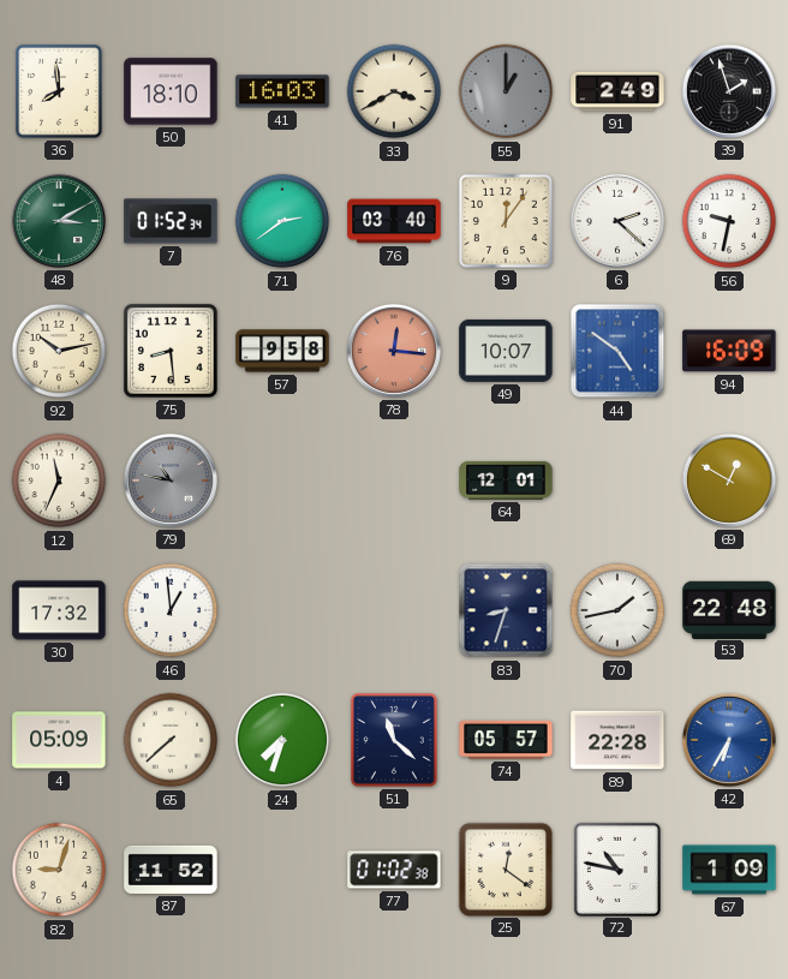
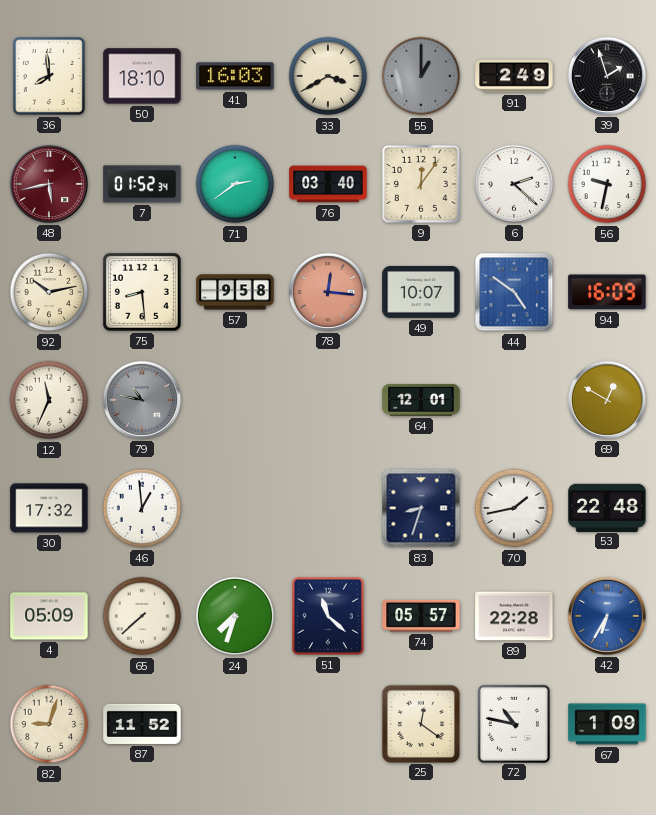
48: 3:10 -> 5:43 (49, 184)
48 dial: green -> burgundy (49, 184)
77: 01:02 -> none (394, 870)
